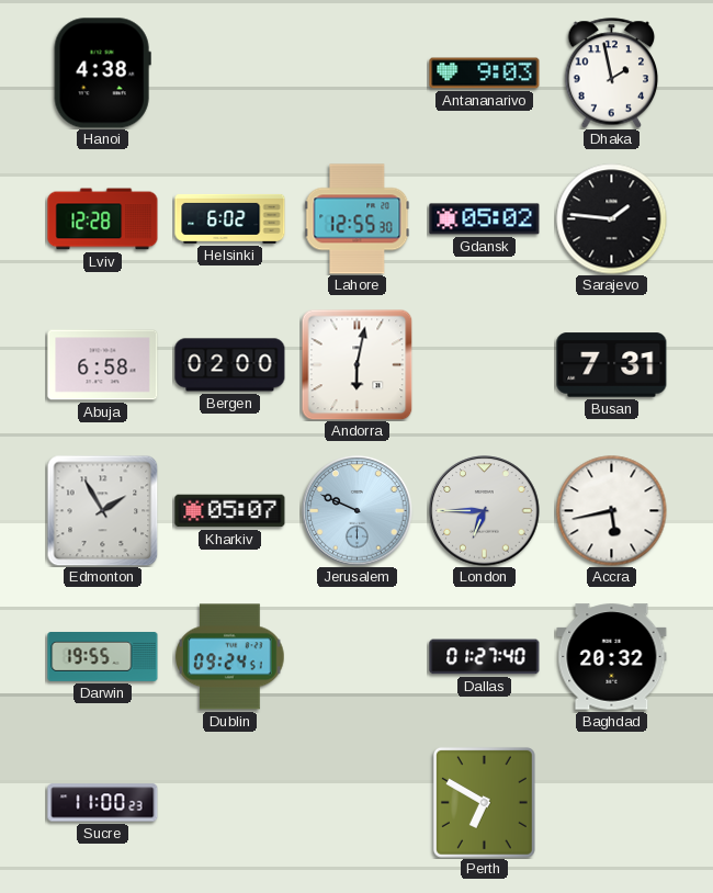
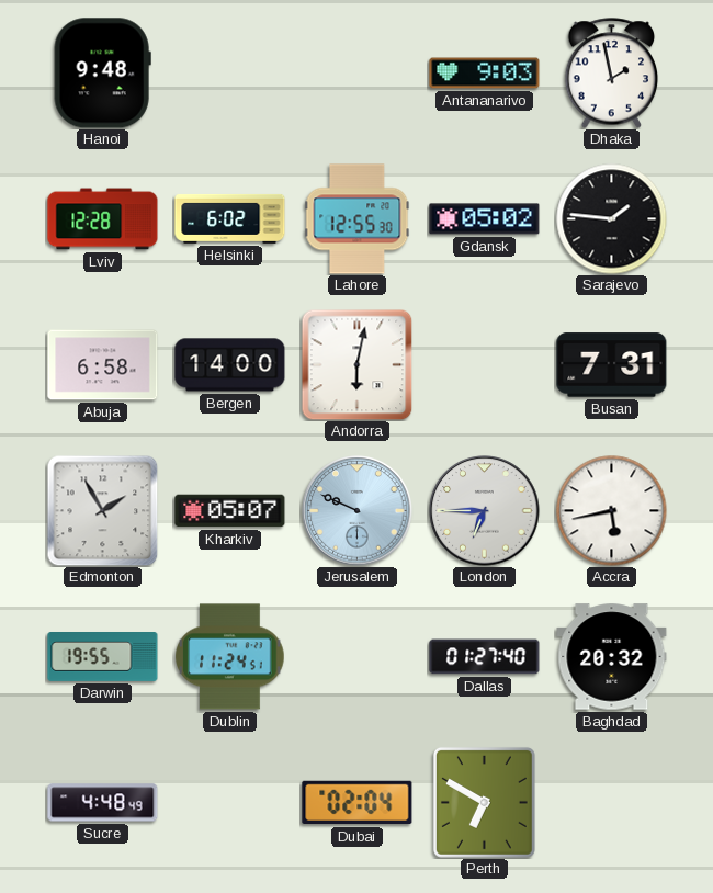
Hanoi: 4:38 -> 9:48 (102, 74)
Bergen: 02:00 -> 14:00 (230, 365)
Dublin: 09:24 -> 11:24 (230, 657)
Sucre: 11:00 -> 4:48 (103, 803)
Dubai: none -> 02:04 (358, 803)
